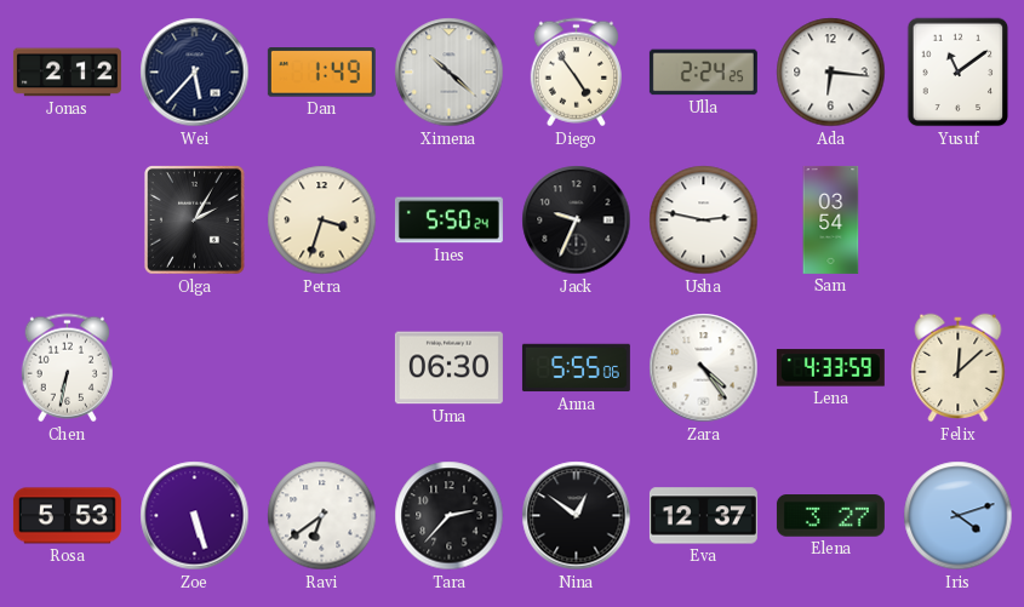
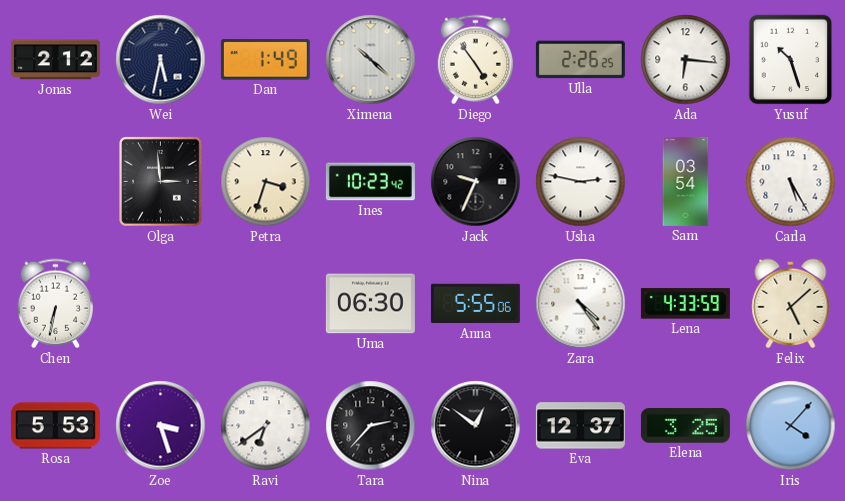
Wei: 5:37 -> 5:32 (161, 60)
Ulla: 2:24 -> 2:26 (580, 60)
Yusuf: 11:09 -> 10:27 (791, 60)
Olga: 2:05 -> 2:59 (161, 182)
Ines: 5:50 -> 10:23 (370, 182)
Carla: none -> 5:25 (791, 182)
Felix: 12:08 -> 5:08 (791, 304)
Zoe: 5:27 -> 3:27 (161, 426)
Elena: 3:27 -> 3:25 (685, 426)
Iris: 4:12 -> 4:07 (791, 426)
